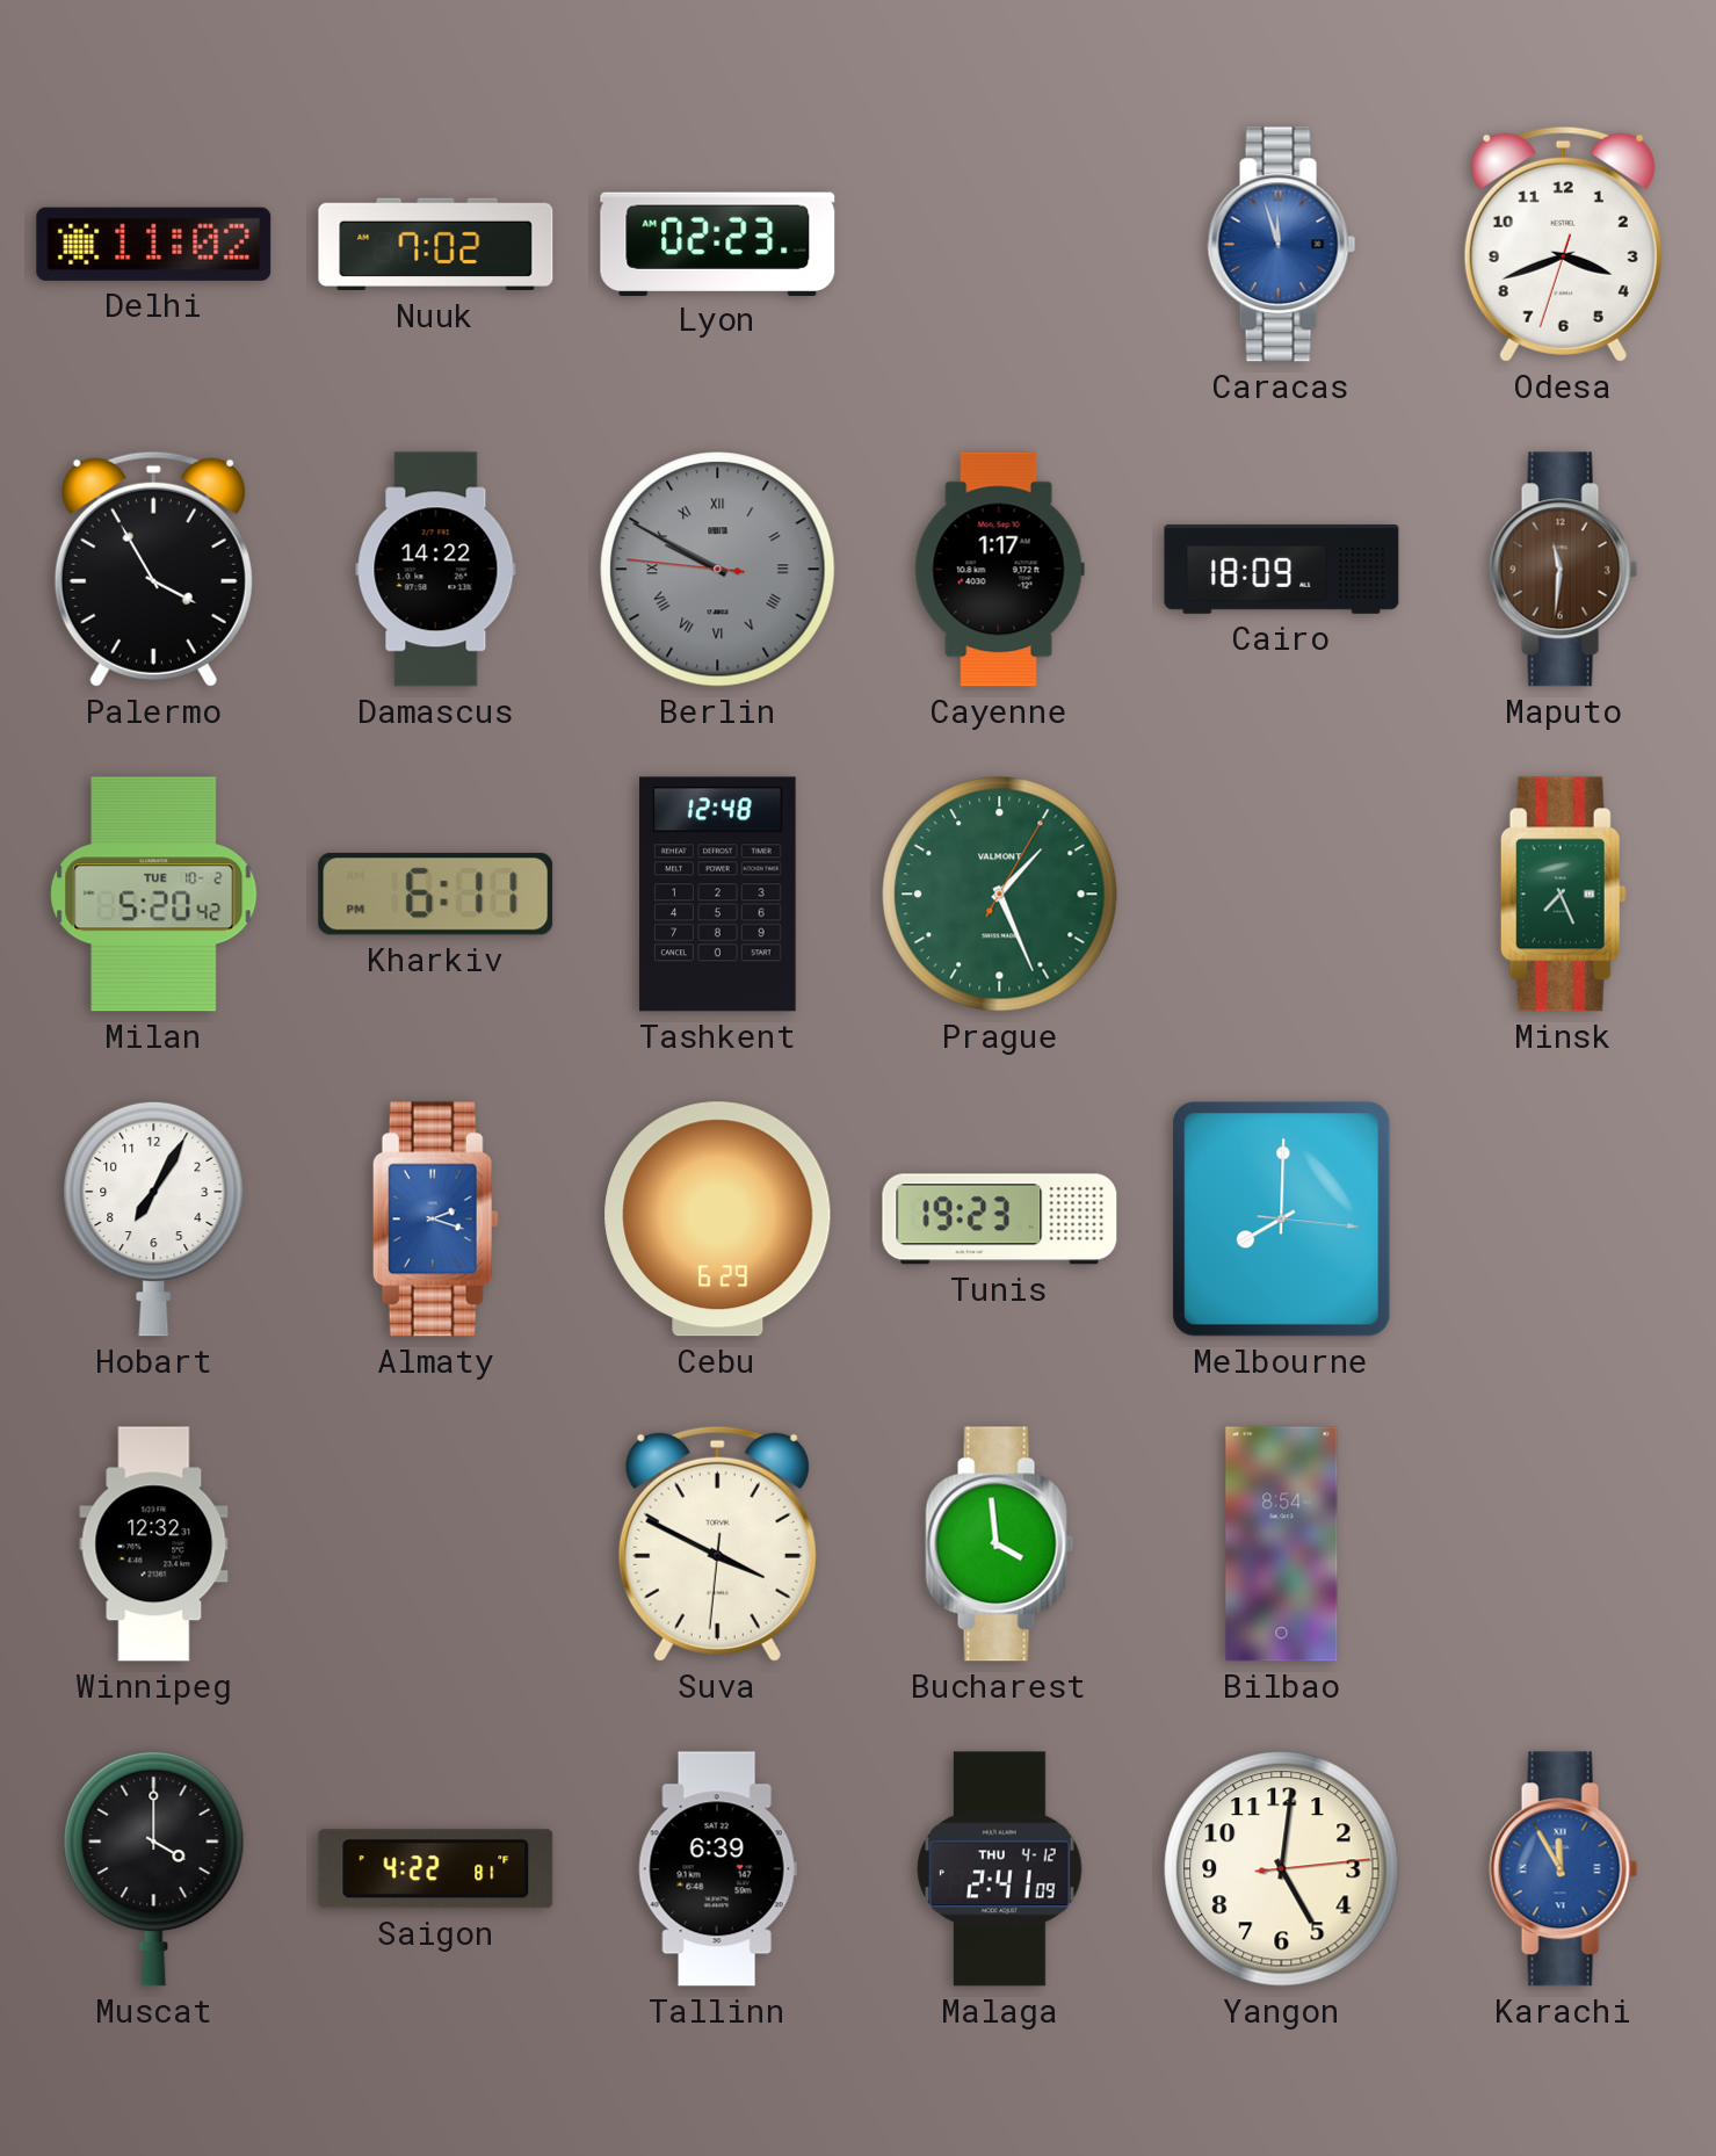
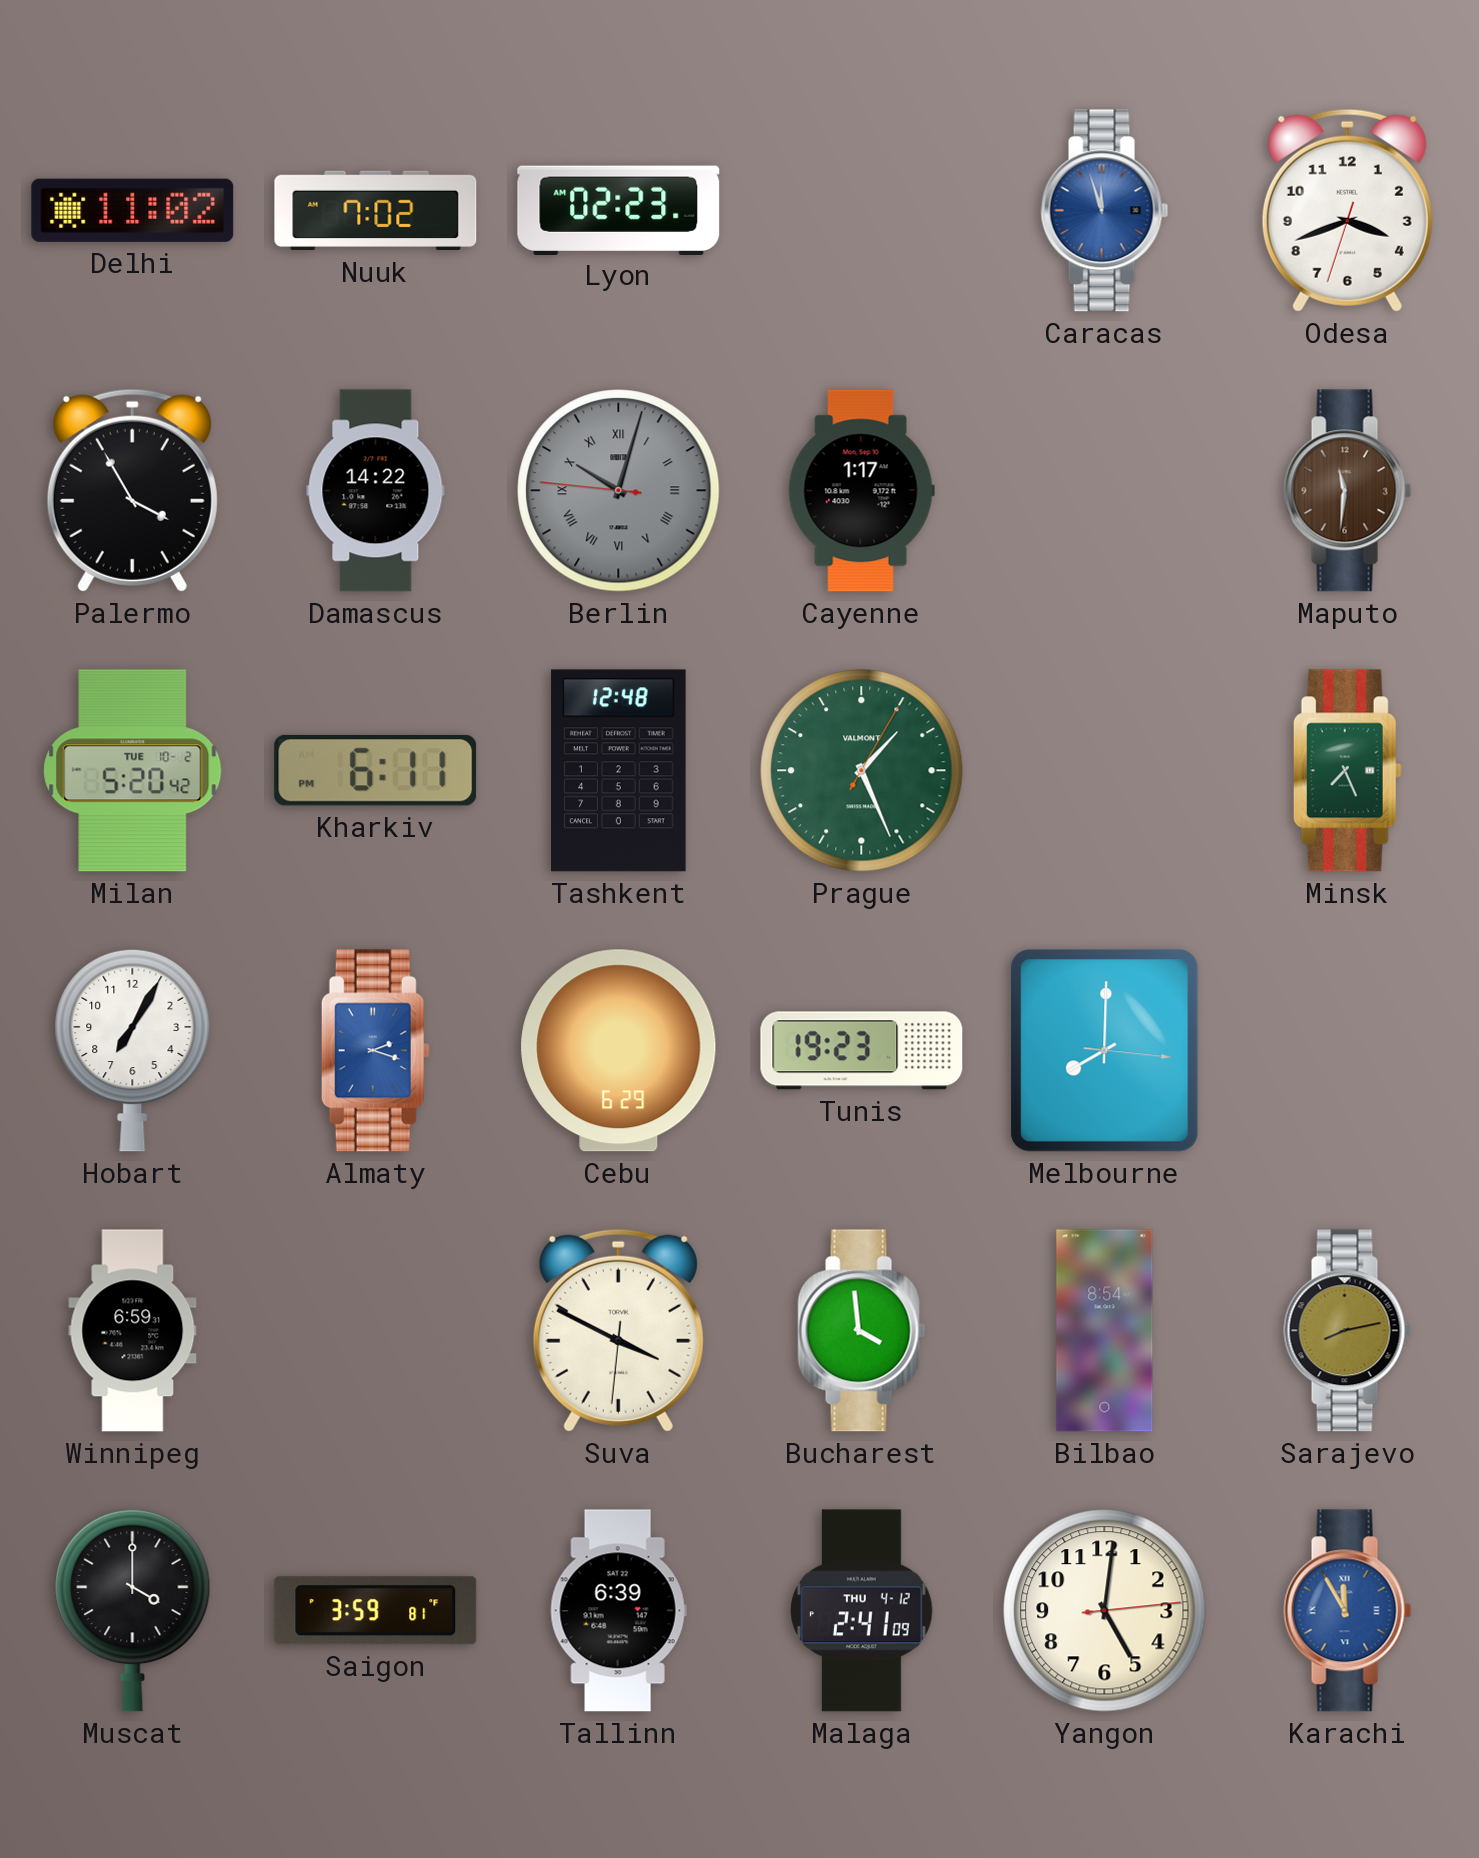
Berlin: 9:49 -> 10:02 (619, 491)
Cairo: 18:09 -> none (1282, 569)
Winnipeg: 12:32 -> 6:59 (133, 1331)
Sarajevo: none -> 8:13 (1348, 1331)
Saigon: 4:22 -> 3:59 (376, 1611)
